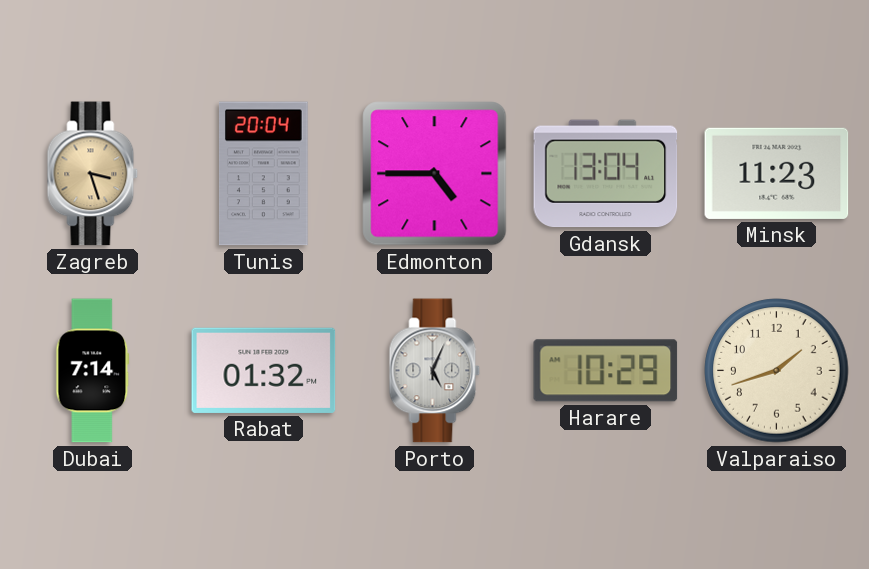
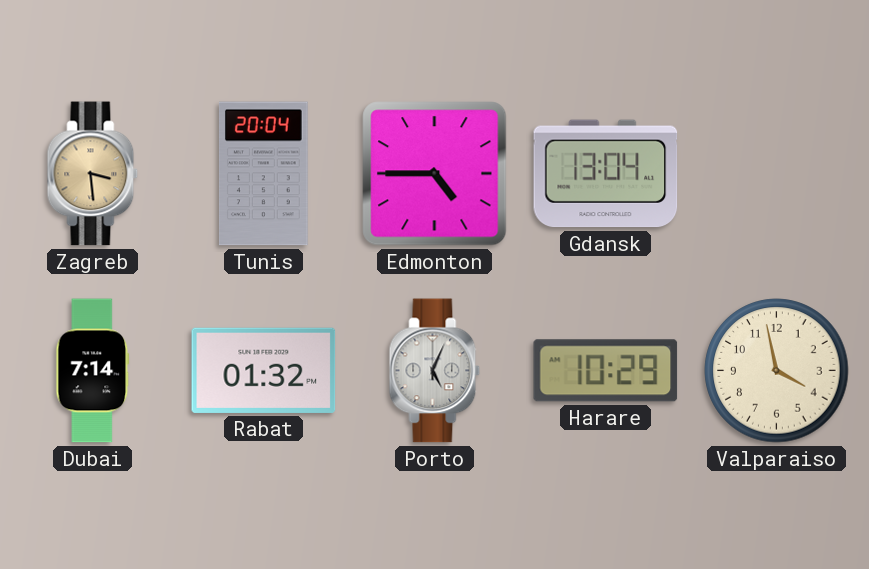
Zagreb: 3:27 -> 3:29 (93, 174)
Minsk: 11:23 -> none (777, 173)
Valparaiso: 1:42 -> 3:58 (777, 371)
